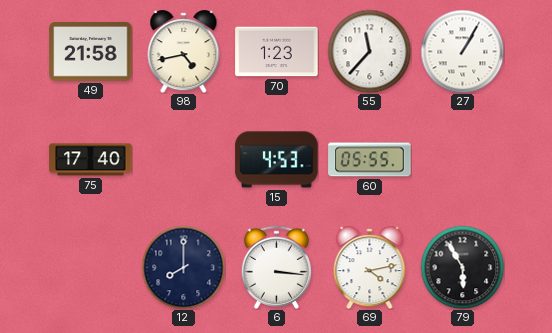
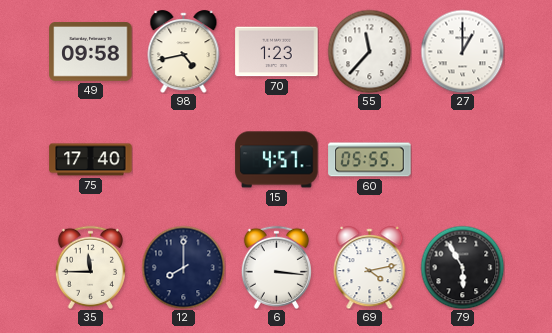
49: 21:58 -> 09:58 (91, 52)
27: 1:05 -> 1:00 (462, 51)
15: 4:53 -> 4:57 (277, 160)
35: none -> 11:45 (90, 267)
